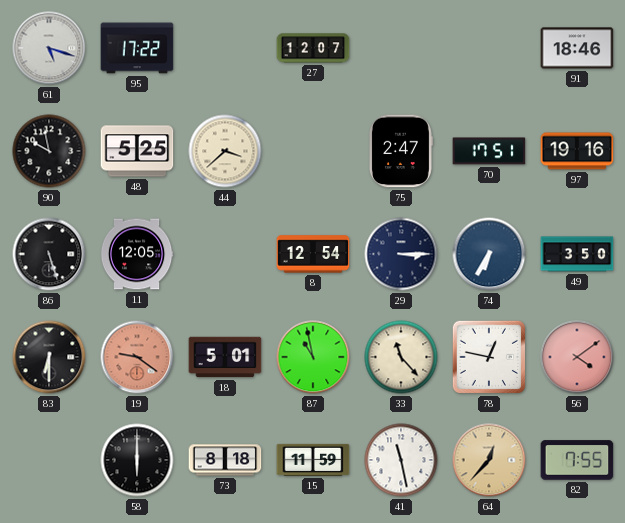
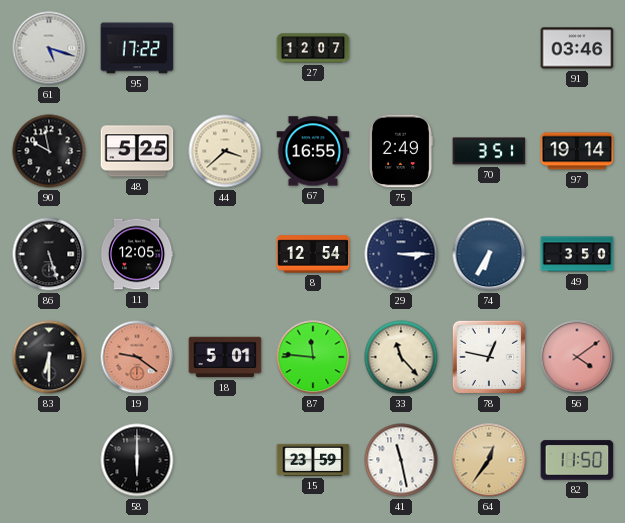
91: 18:46 -> 03:46 (577, 48)
67: none -> 16:55 (313, 151)
75: 2:47 -> 2:49 (400, 151)
70: 17:51 -> 3:51 (489, 151)
97: 19:16 -> 19:14 (577, 151)
87: 10:58 -> 11:46 (313, 357)
73: 8:18 -> none (225, 460)
15: 11:59 -> 23:59 (313, 460)
64: 12:37 -> 12:36 (489, 460)
82: 7:55 -> 11:50 (577, 460)
